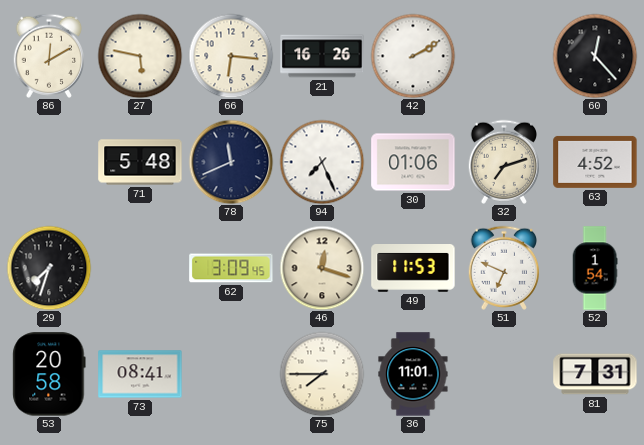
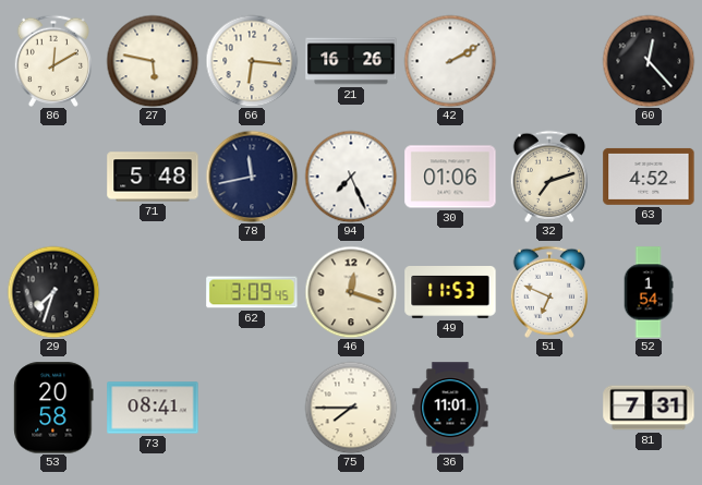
78: 11:41 -> 11:43 (252, 177)
